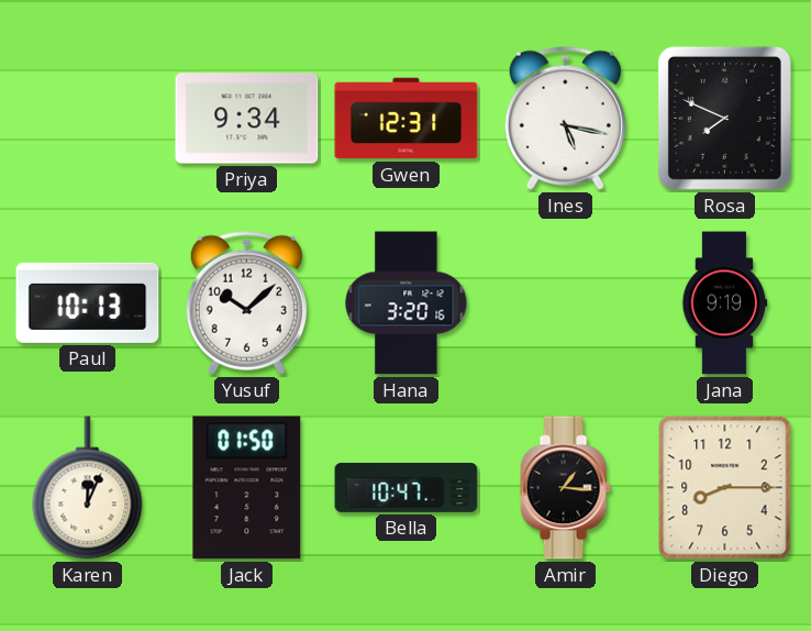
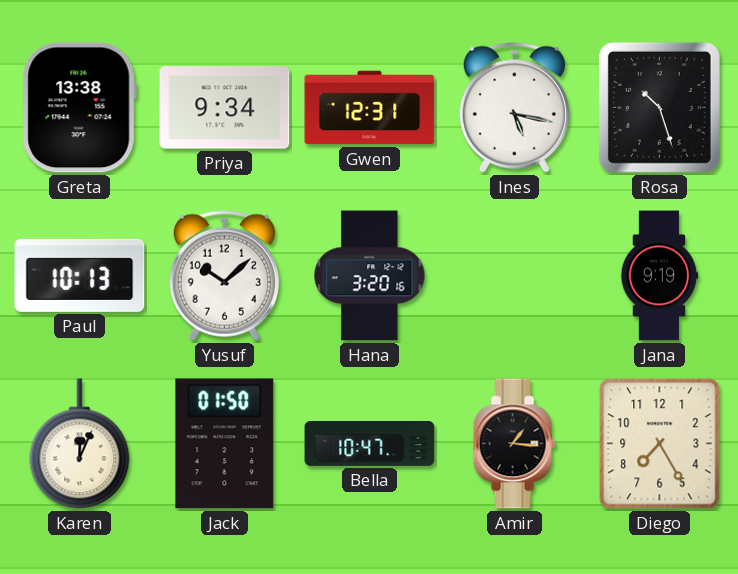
Greta: none -> 13:38 (79, 108)
Rosa: 7:49 -> 10:27 (659, 107)
Diego: 8:15 -> 7:25 (660, 444)
